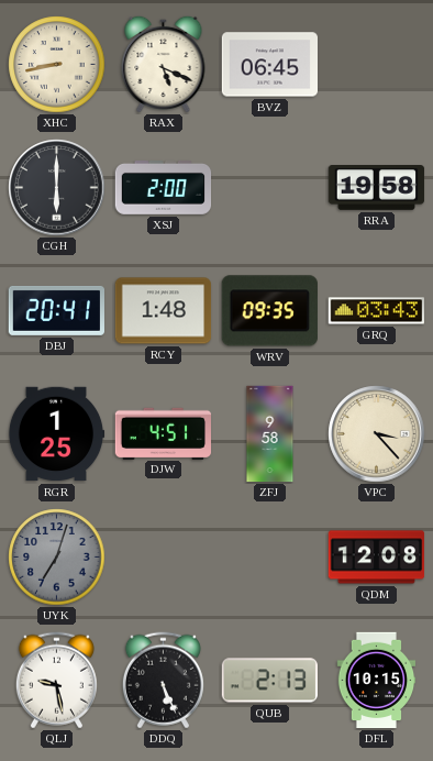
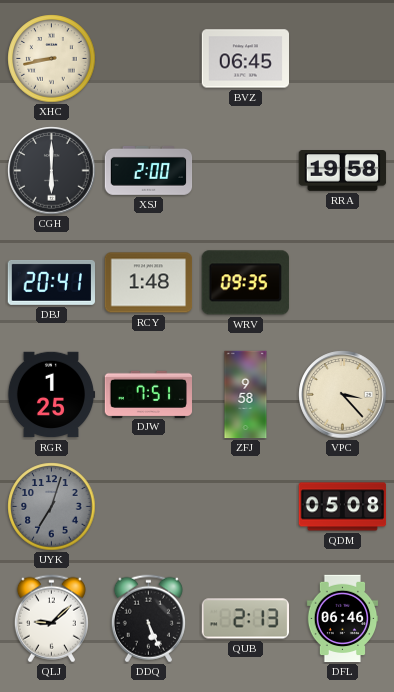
RAX: 5:19 -> none (164, 64)
GRQ: 03:43 -> none (376, 311)
DJW: 4:51 -> 7:51 (149, 394)
QDM: 12:08 -> 05:08 (343, 507)
QLJ: 9:28 -> 9:08 (51, 619)
DFL: 10:15 -> 06:46 (343, 619)
